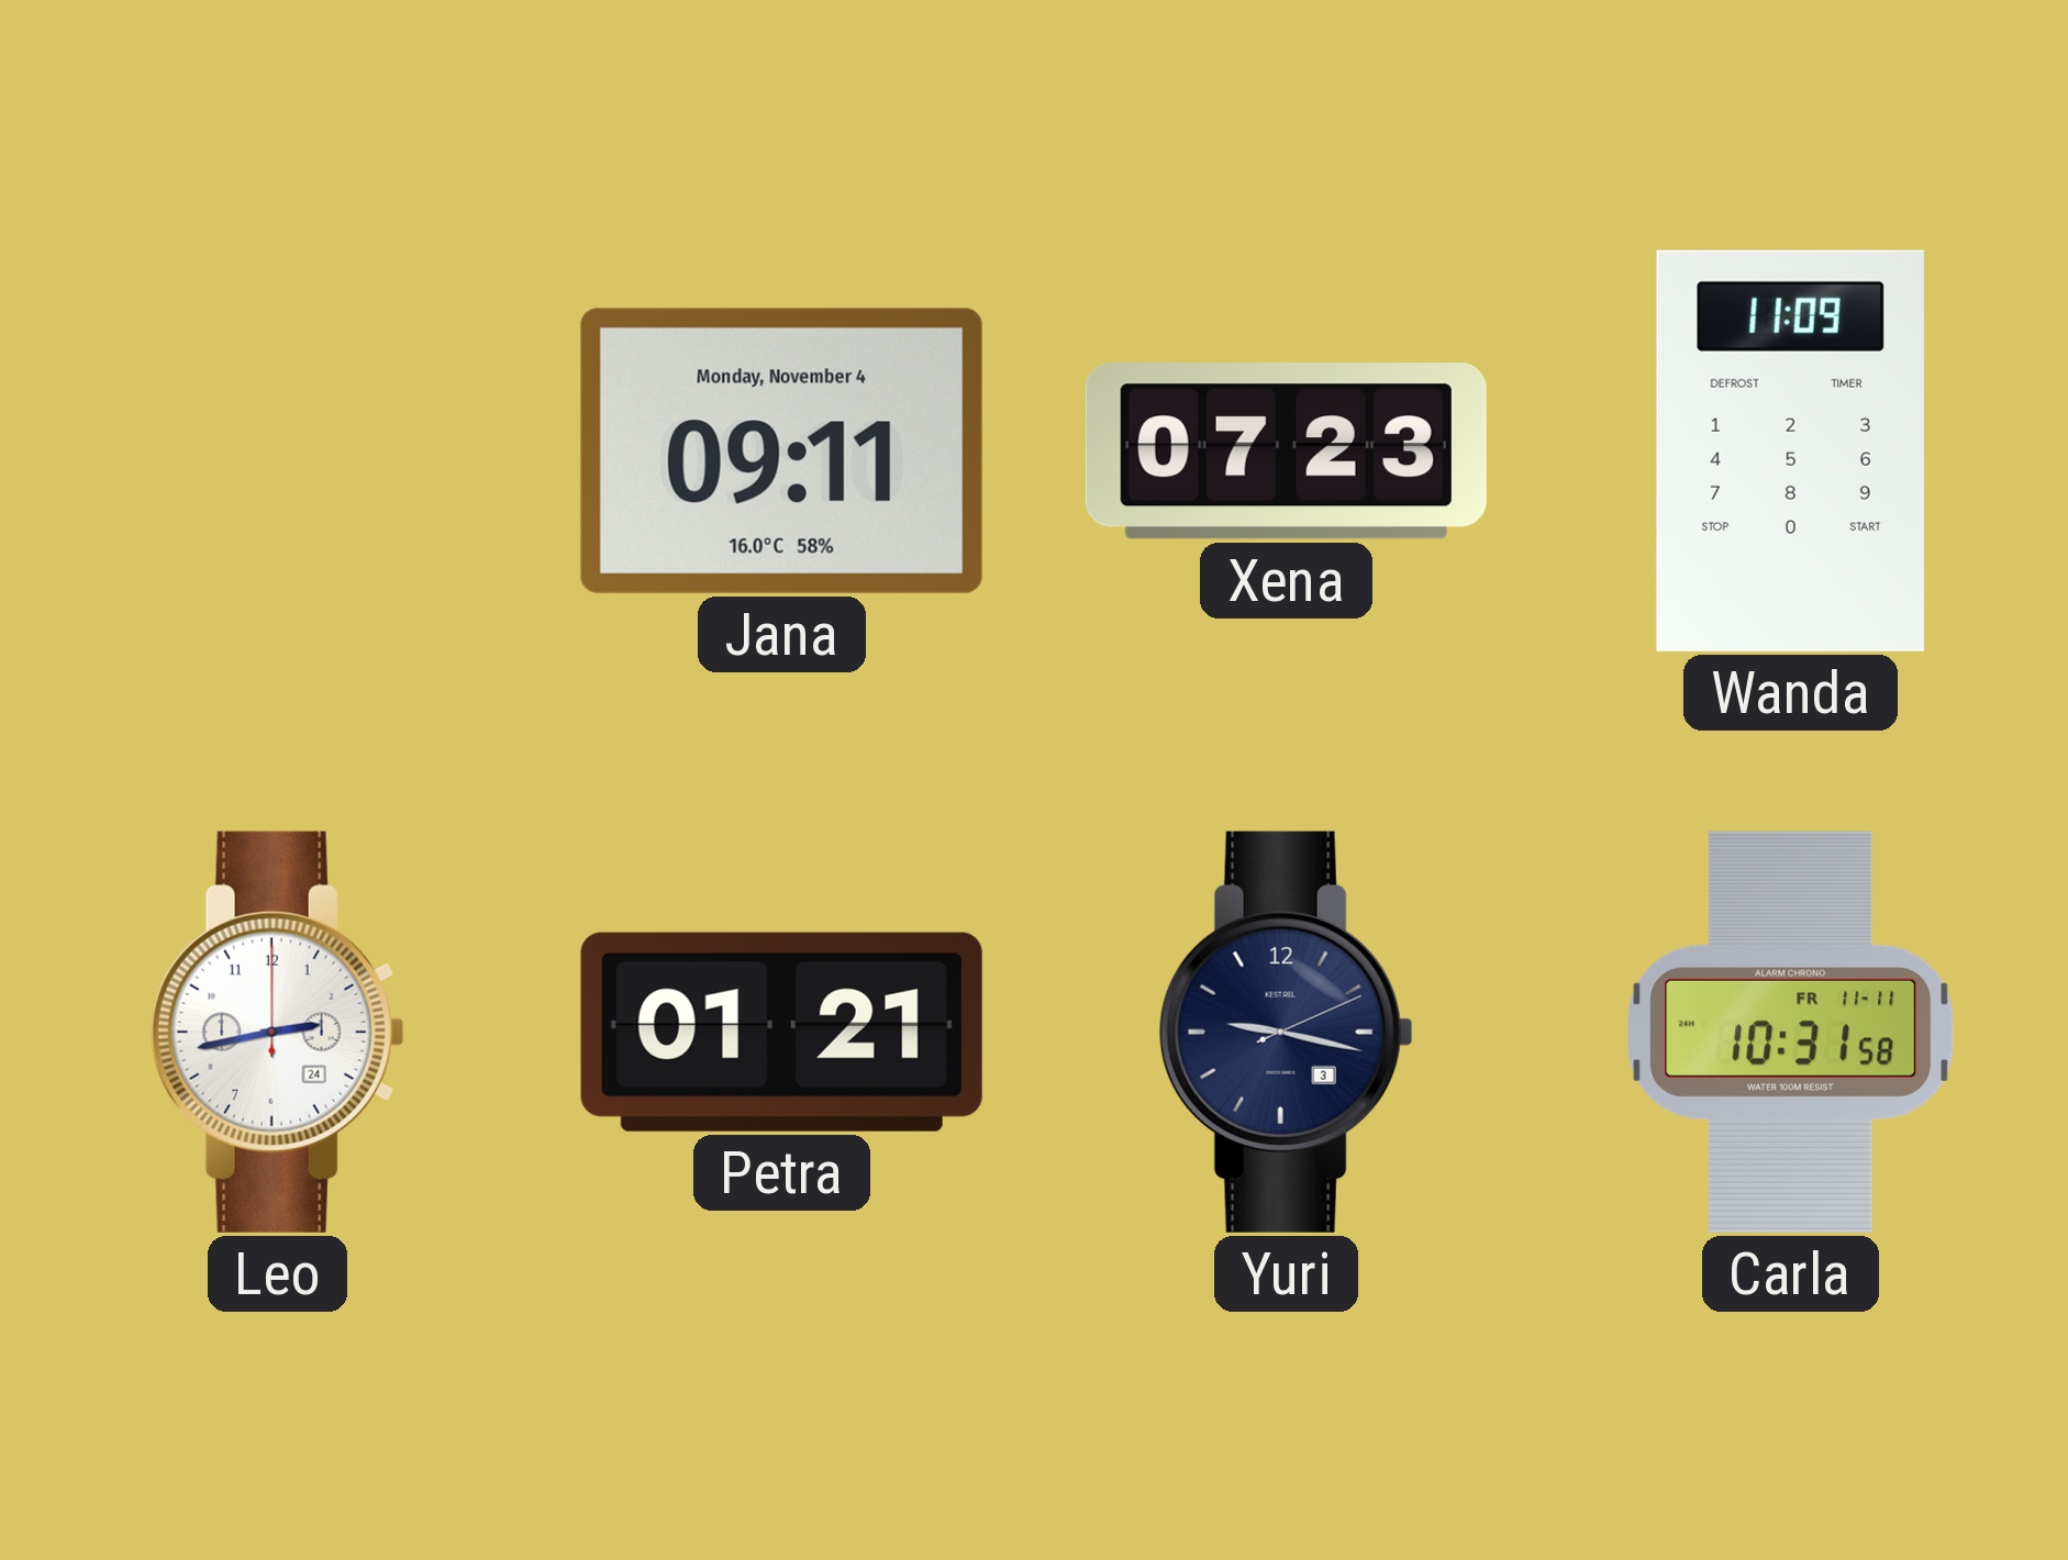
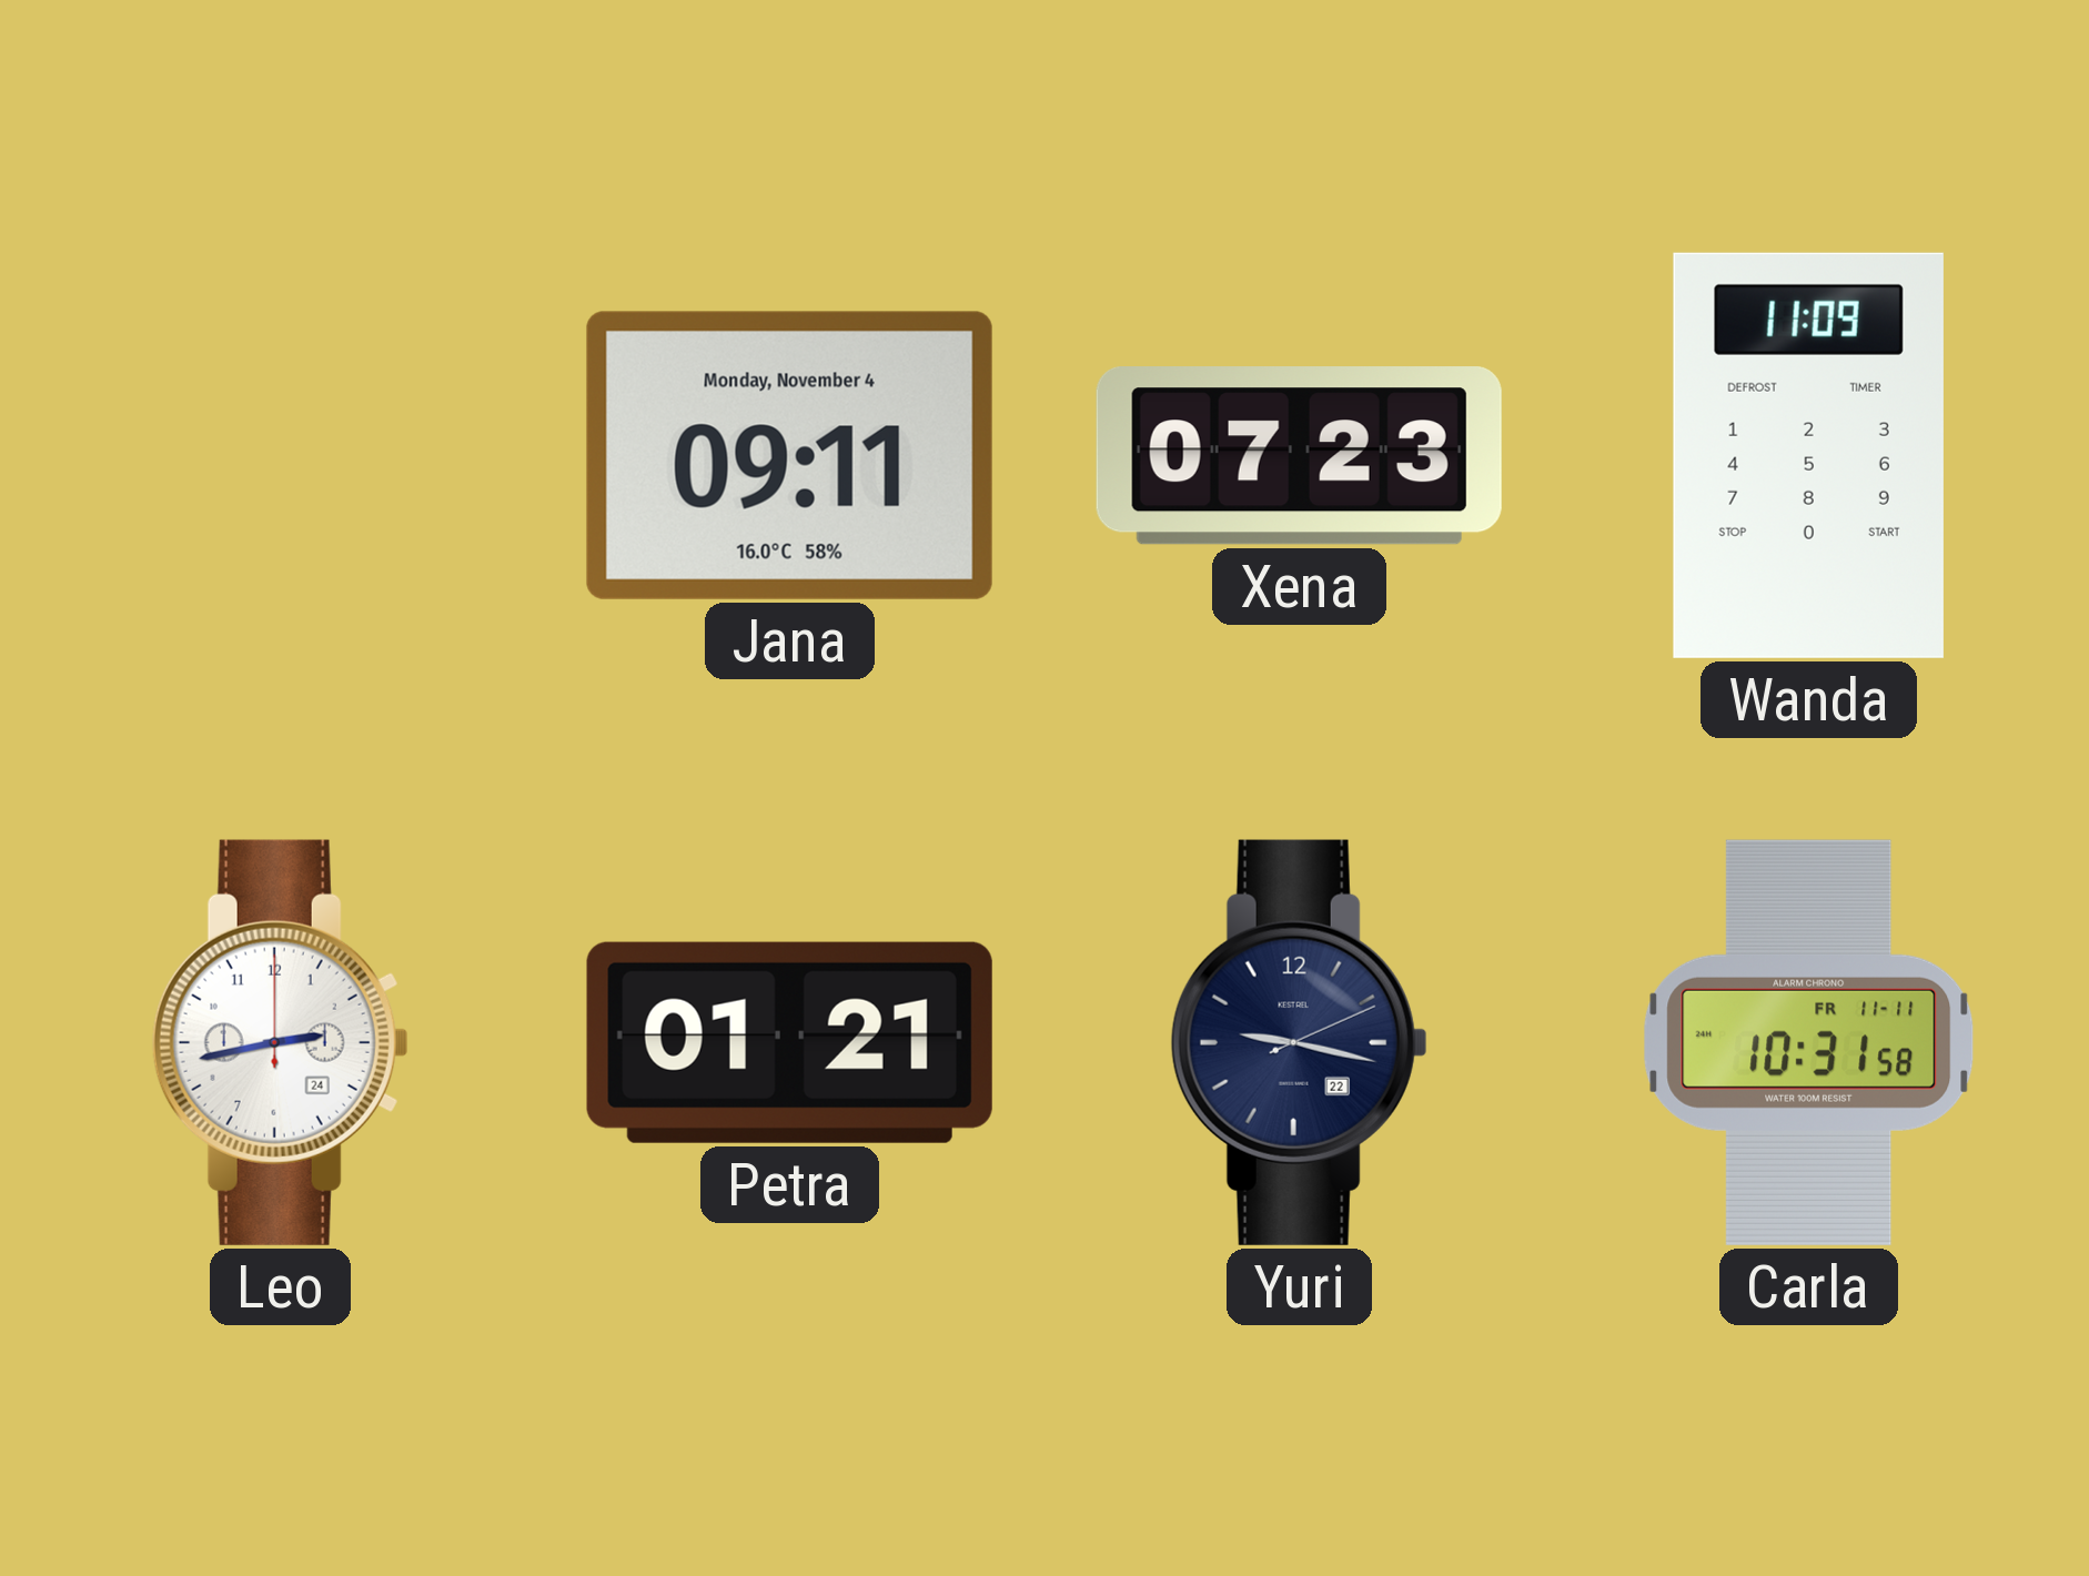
Yuri date: 3 -> 22 (1299, 1042)
